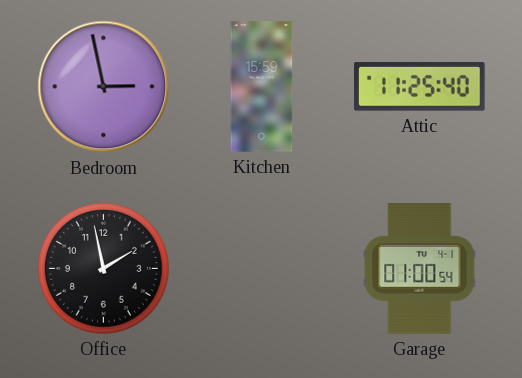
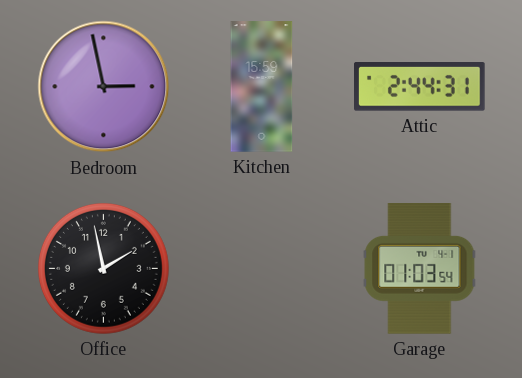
Attic: 11:25 -> 2:44 (420, 87)
Garage: 01:00 -> 01:03 (420, 269)
